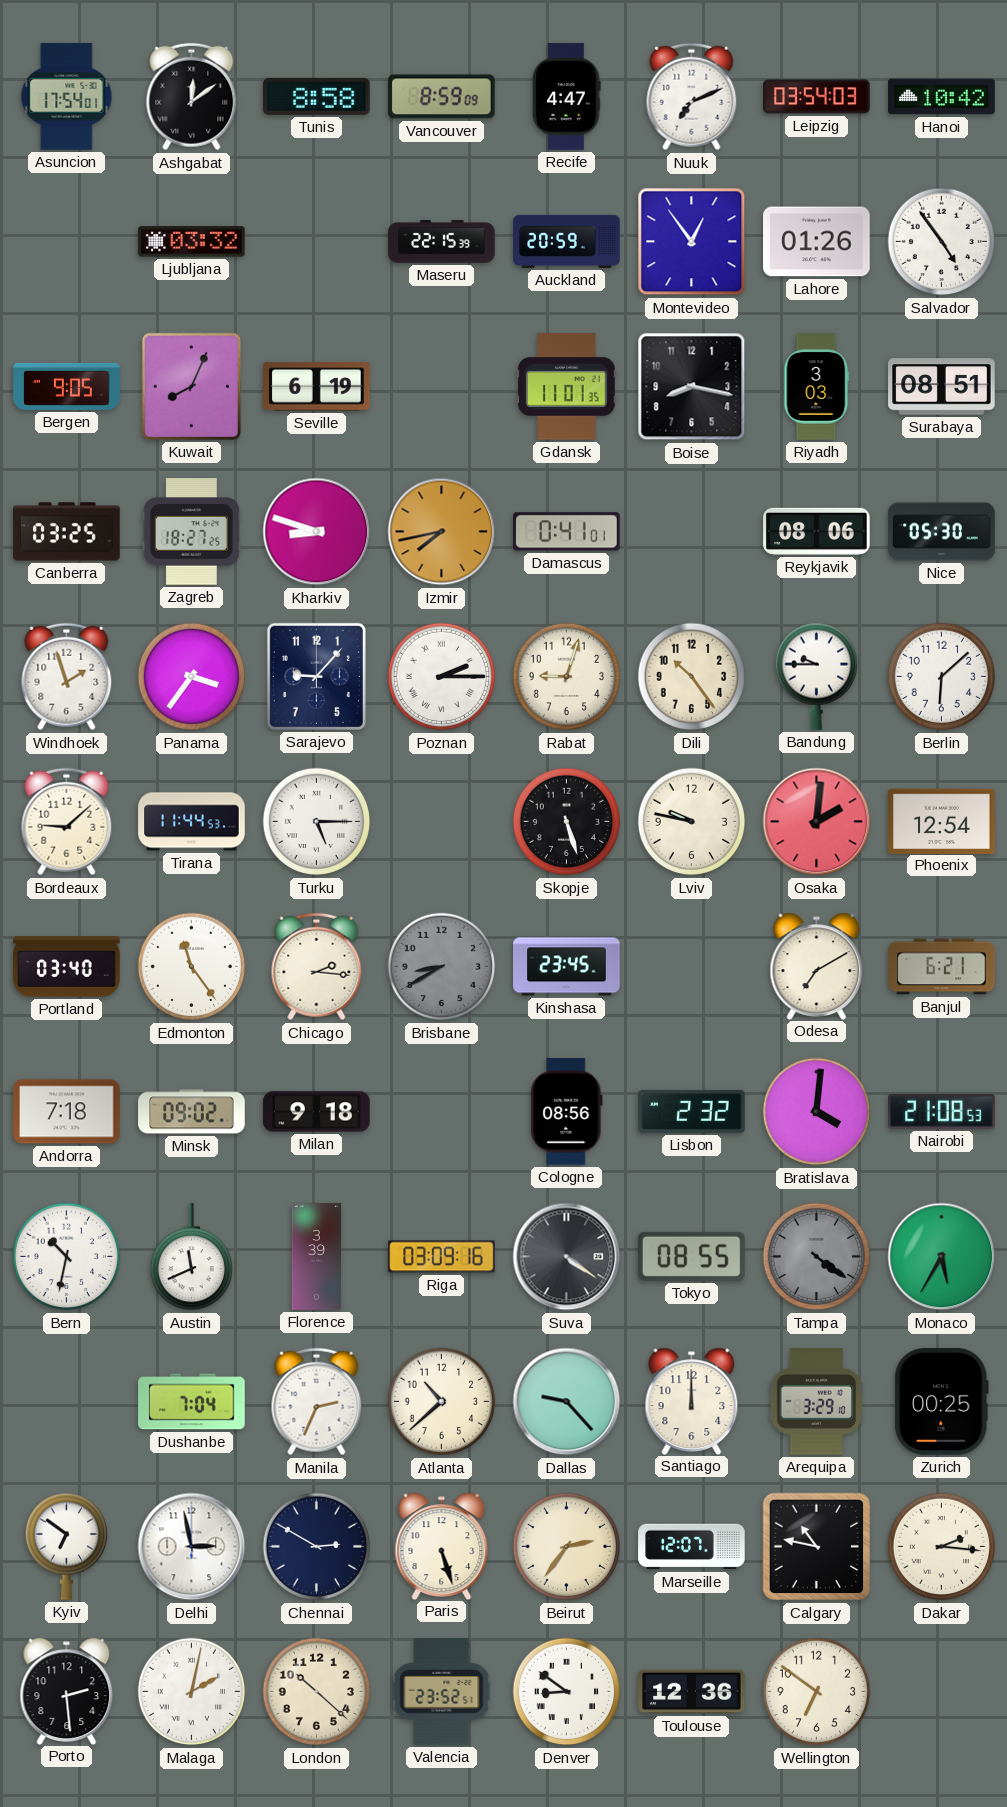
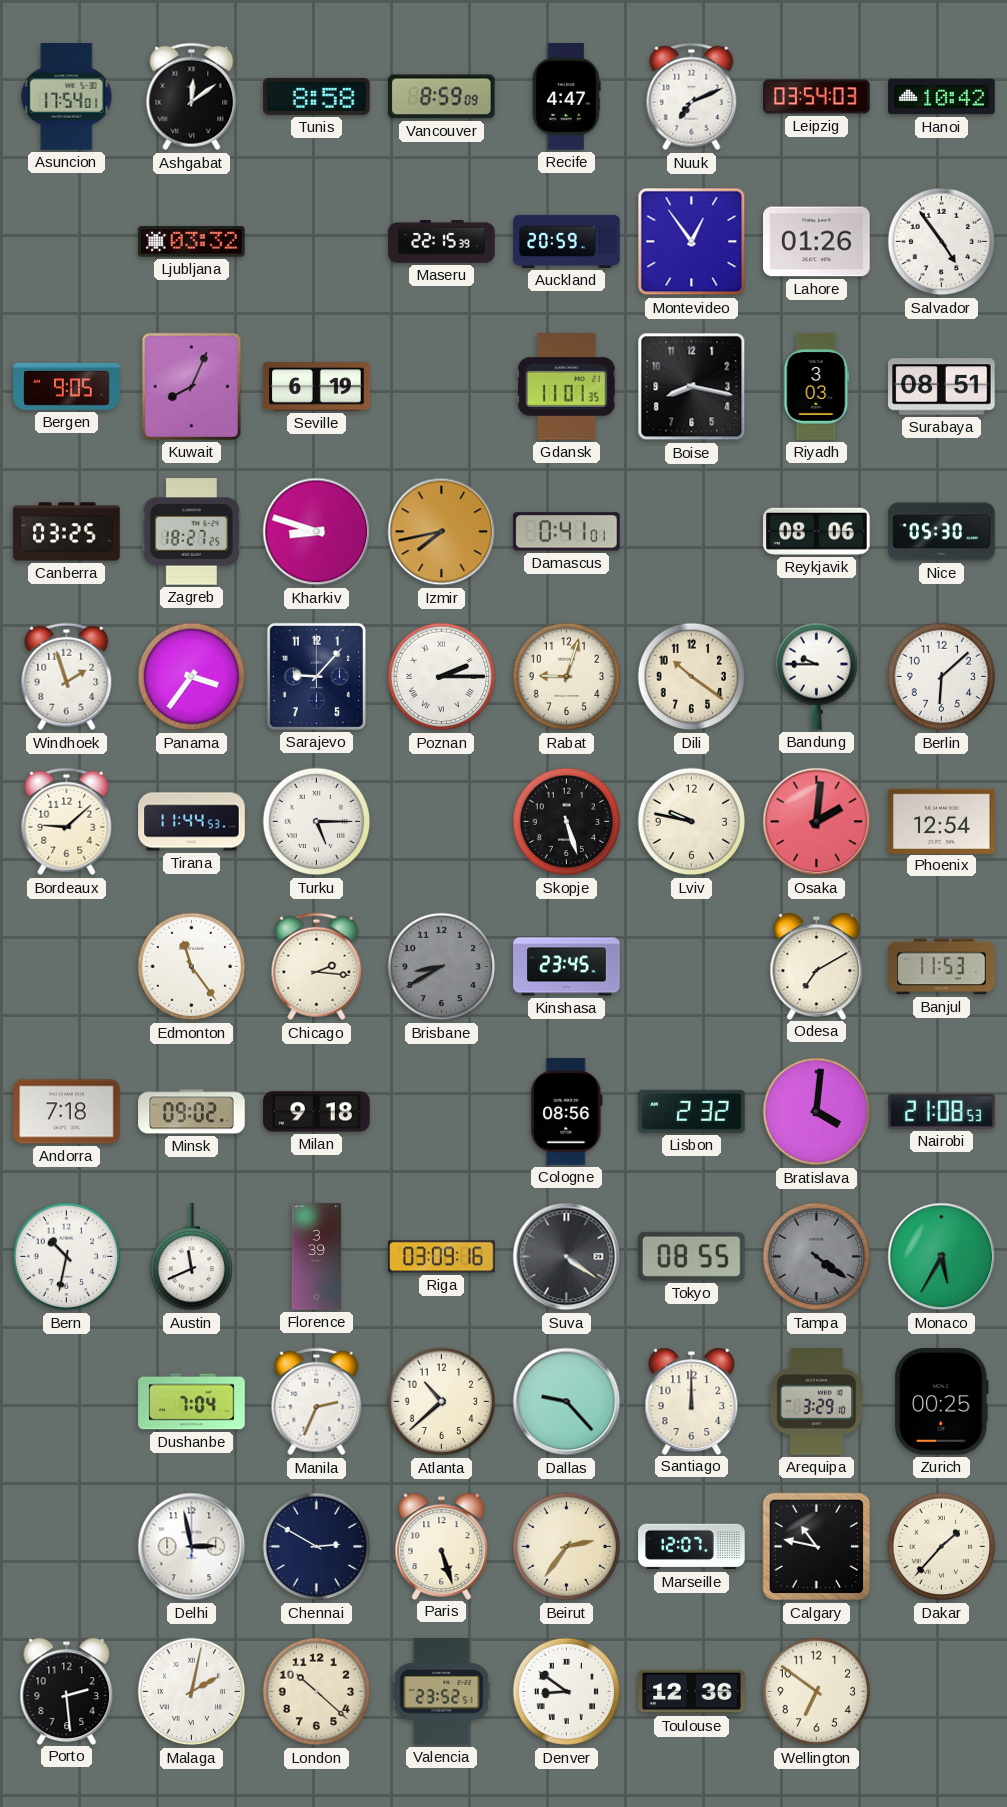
Dili: 10:24 -> 10:21 (692, 677)
Portland: 03:40 -> none (67, 967)
Banjul: 6:21 -> 11:53 (942, 967)
Kyiv: 6:51 -> none (66, 1546)
Dakar: 2:16 -> 1:37 (942, 1547)
